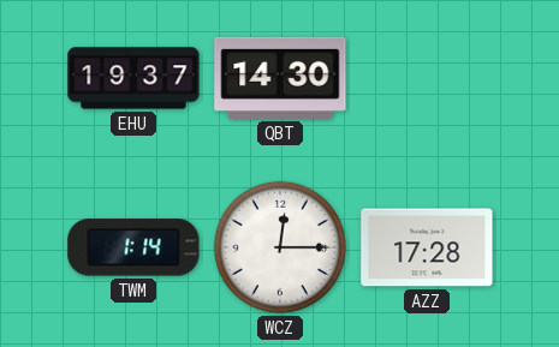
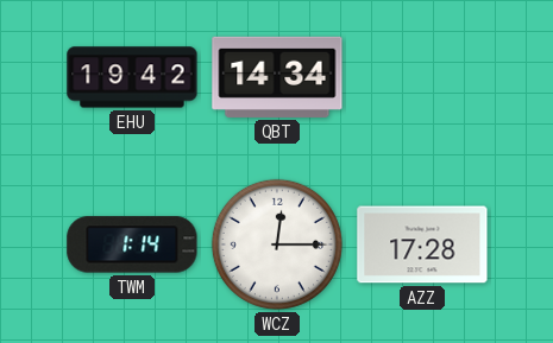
EHU: 19:37 -> 19:42 (132, 77)
QBT: 14:30 -> 14:34 (277, 77)
